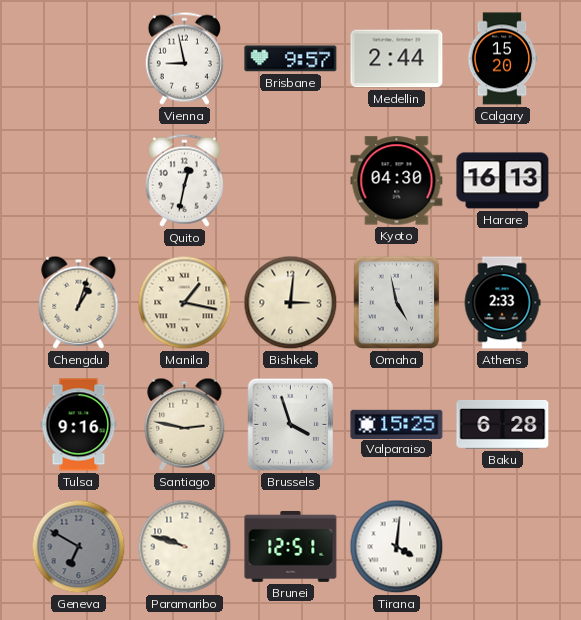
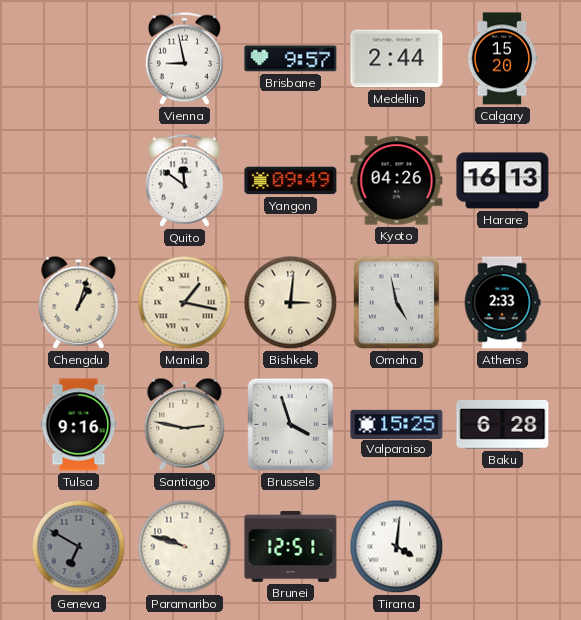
Quito: 12:32 -> 11:51 (184, 180)
Yangon: none -> 09:49 (291, 181)
Kyoto: 04:30 -> 04:26 (397, 181)
